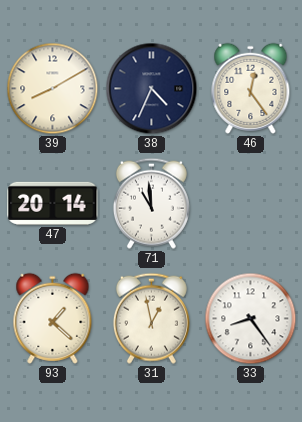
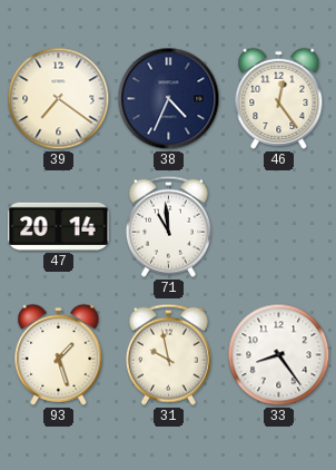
39: 8:10 -> 7:21 (59, 99)
93: 1:22 -> 1:27 (59, 354)
31: 12:58 -> 9:58 (168, 354)
